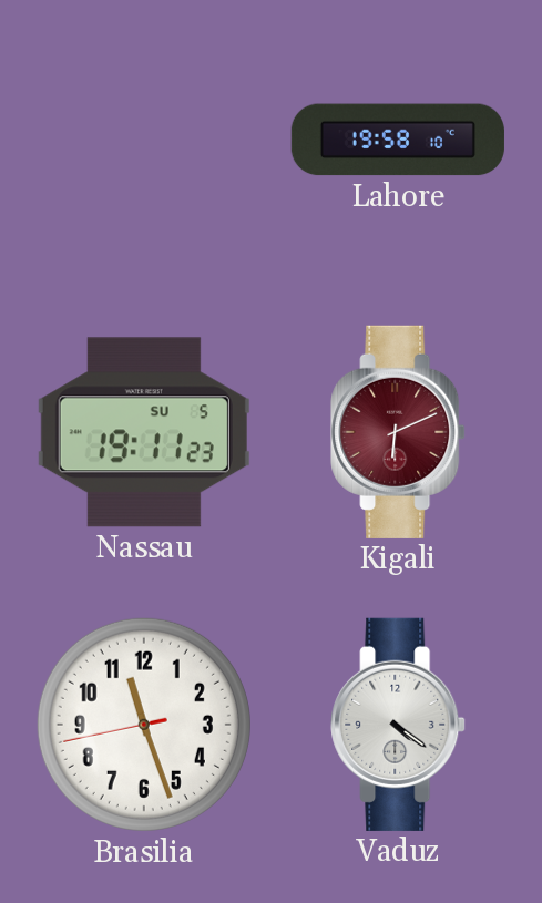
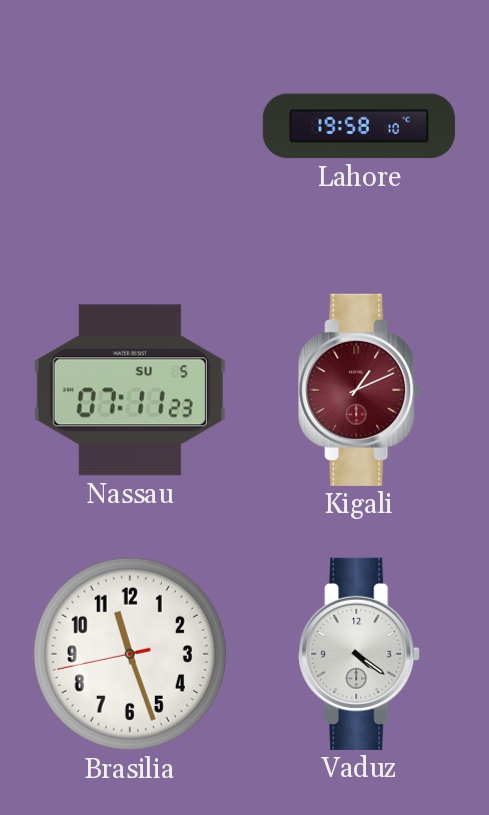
Nassau: 19:11 -> 07:11 (130, 390)
Kigali: 6:11 -> 1:11 (359, 390)
